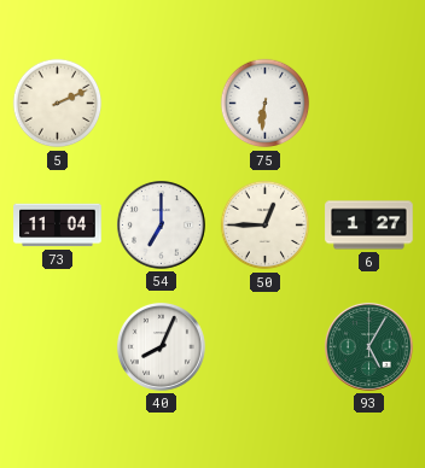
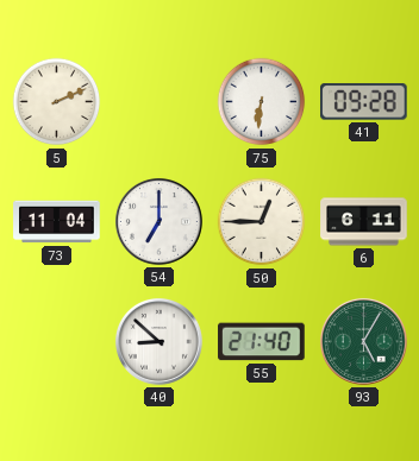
41: none -> 09:28 (364, 102)
6: 1:27 -> 6:11 (364, 222)
40: 8:04 -> 8:52 (158, 341)
55: none -> 21:40 (262, 342)
